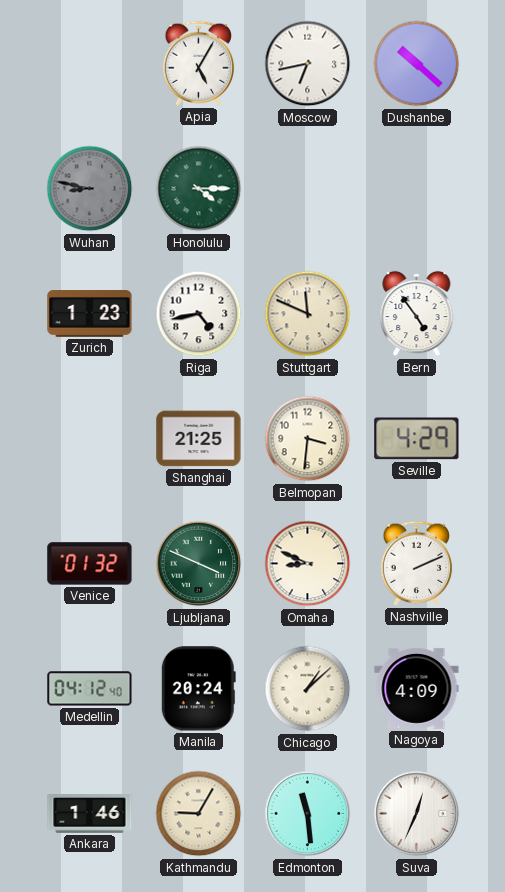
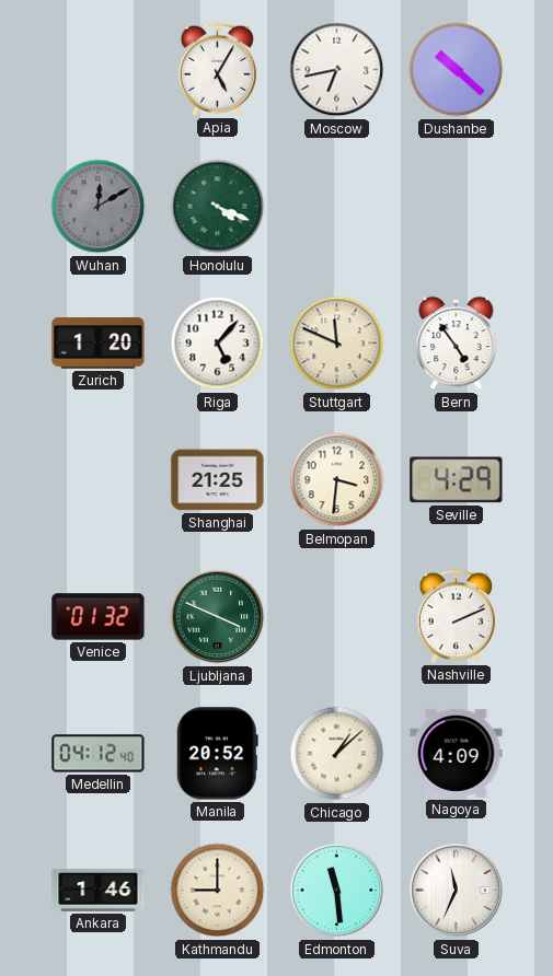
Wuhan: 8:47 -> 12:10 (99, 207)
Honolulu: 4:15 -> 4:19 (218, 207)
Zurich: 1:23 -> 1:20 (99, 344)
Riga: 4:43 -> 5:07 (218, 344)
Omaha: 8:49 -> none (308, 564)
Manila: 20:24 -> 20:52 (217, 754)
Kathmandu: 9:05 -> 9:00 (218, 891)
Suva: 12:34 -> 11:34 (457, 891)
